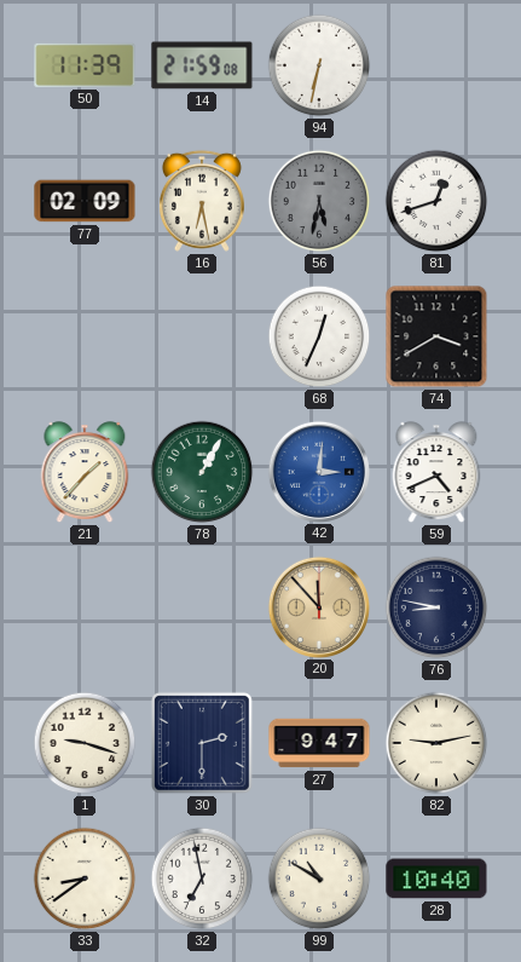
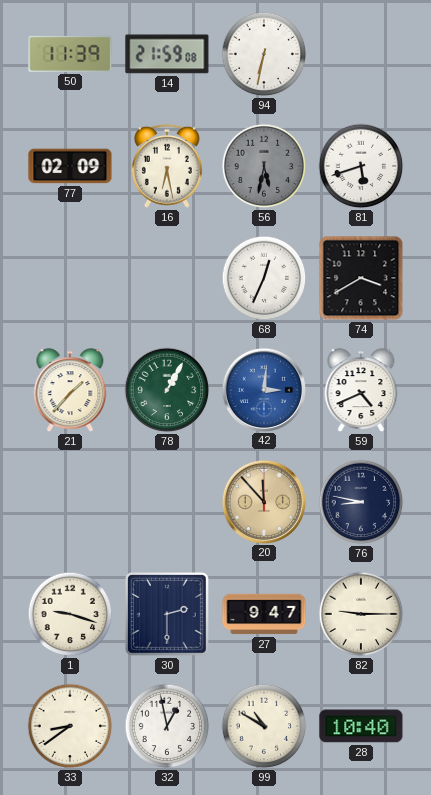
81: 12:42 -> 5:42 (361, 166)
82: 9:13 -> 9:15 (361, 614)
32: 6:58 -> 12:58 (167, 726)
